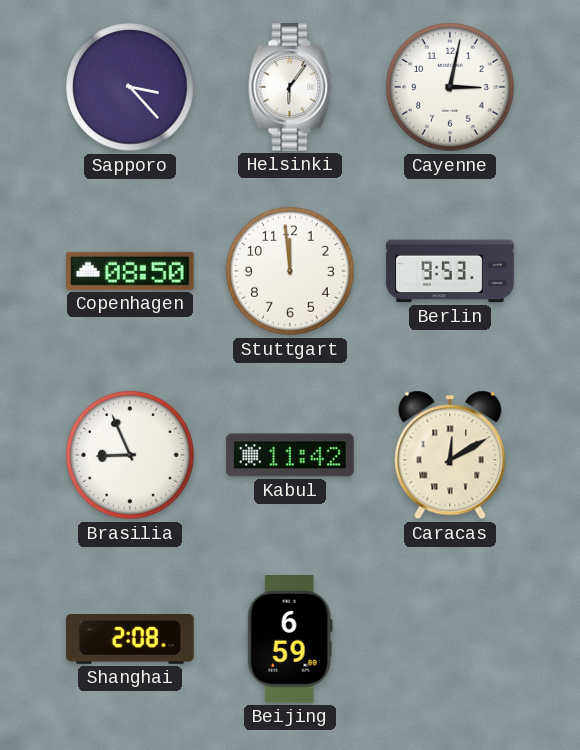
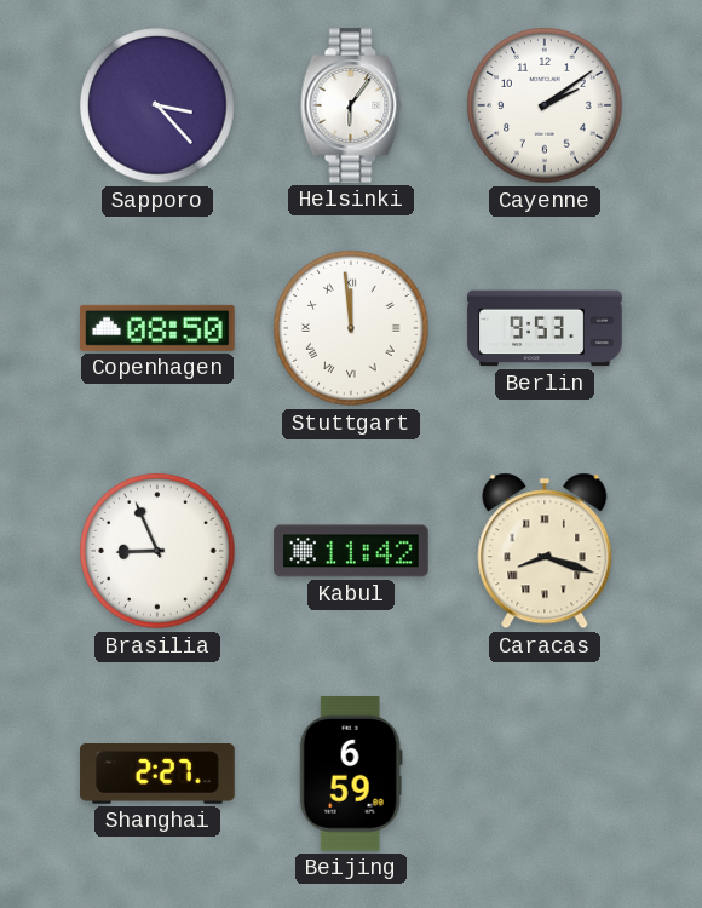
Cayenne: 3:02 -> 2:09 (545, 105)
Stuttgart numerals: Arabic -> Roman (351, 328)
Caracas: 12:10 -> 8:18 (545, 551)
Shanghai: 2:08 -> 2:27 (157, 775)
